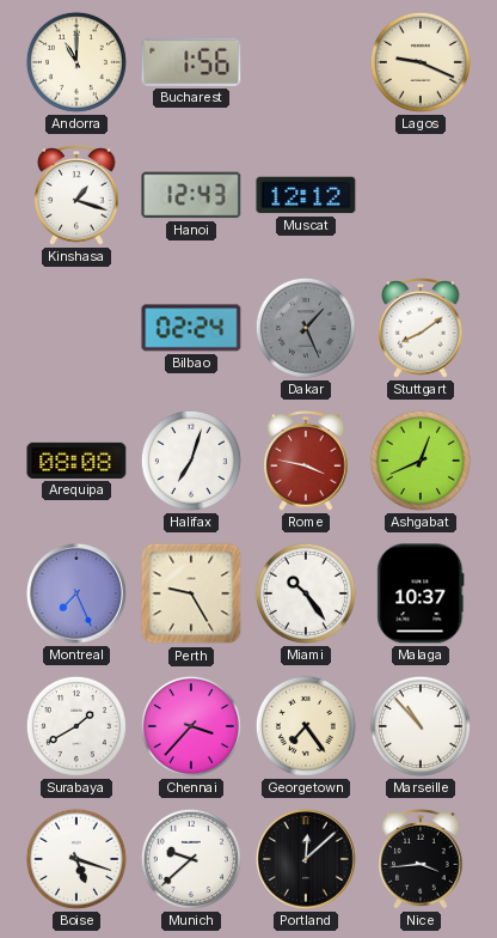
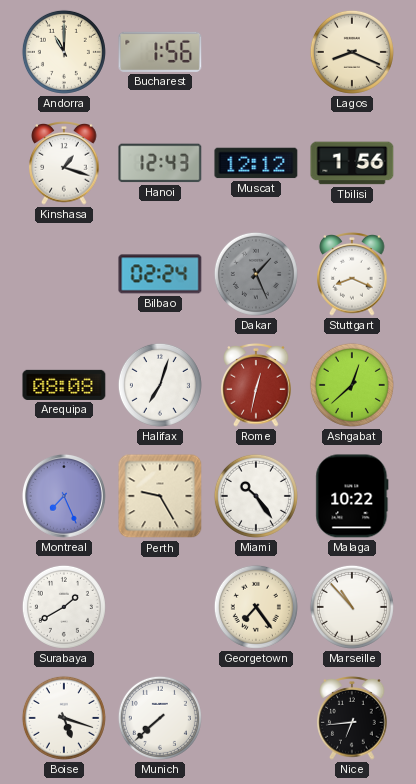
Lagos: 9:19 -> 8:19 (352, 52)
Tbilisi: none -> 1:56 (352, 163)
Stuttgart: 8:09 -> 8:19 (352, 274)
Rome: 3:47 -> 12:32 (256, 385)
Ashgabat: 12:41 -> 12:38 (352, 385)
Malaga: 10:37 -> 10:22 (352, 496)
Chennai: 3:37 -> none (191, 726)
Munich: 9:38 -> 7:38 (160, 718)
Portland: 12:08 -> none (306, 859)
Nice: 3:44 -> 6:44 (352, 718)
